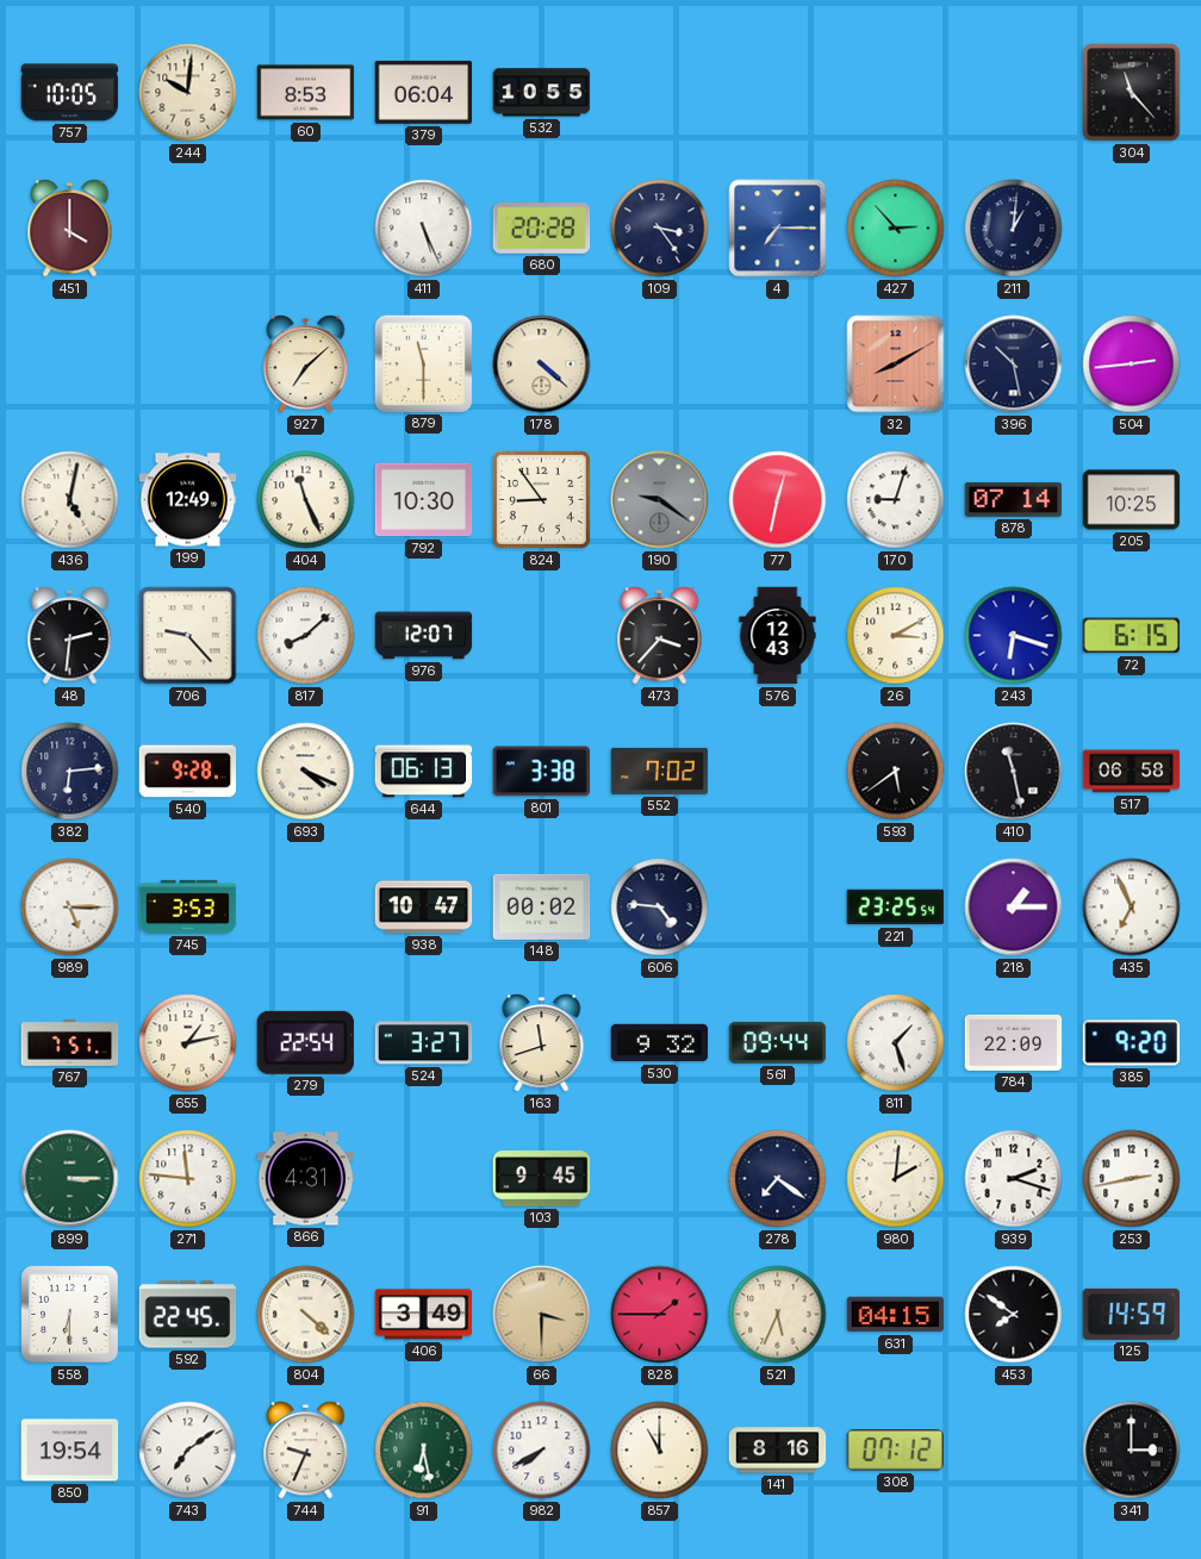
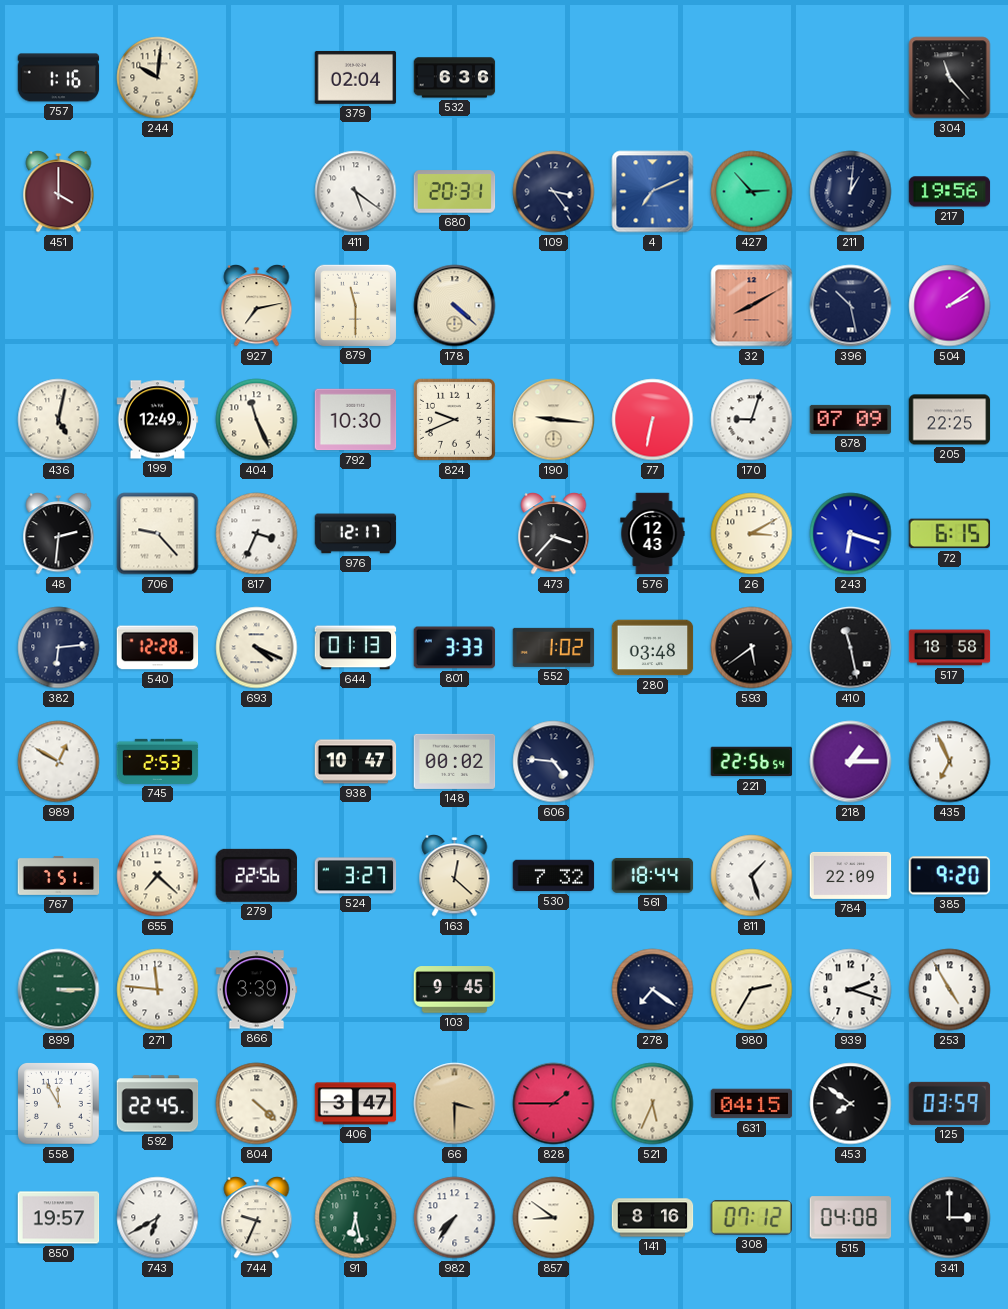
757: 10:05 -> 1:16 (59, 78)
60: 8:53 -> none (306, 93)
379: 06:04 -> 02:04 (356, 77)
532: 10:55 -> 6:36 (455, 78)
411: 5:26 -> 5:21 (356, 192)
680: 20:28 -> 20:31 (455, 192)
4: 7:15 -> 7:11 (653, 192)
217: none -> 19:56 (950, 192)
927: 7:08 -> 7:13 (257, 306)
504: 2:44 -> 2:09 (950, 306)
824: 8:54 -> 9:41 (454, 419)
190: 9:21 -> 9:16 (554, 420)
190 dial: grey -> cream (554, 420)
77: 12:32 -> 6:32 (653, 420)
878: 07:14 -> 07:09 (851, 419)
205: 10:25 -> 22:25 (950, 420)
817: 8:08 -> 3:34 (257, 534)
976: 12:07 -> 12:17 (356, 534)
540: 9:28 -> 12:28 (158, 648)
644: 06:13 -> 01:13 (356, 648)
801: 3:38 -> 3:33 (455, 648)
552: 7:02 -> 1:02 (554, 647)
280: none -> 03:48 (653, 648)
517: 06:58 -> 18:58 (950, 648)
989: 5:15 -> 12:50 (59, 762)
745: 3:53 -> 2:53 (158, 761)
221: 23:25 -> 22:56 (752, 762)
655: 1:13 -> 7:22 (158, 876)
279: 22:54 -> 22:56 (256, 875)
163: 11:42 -> 12:22 (455, 876)
530: 9:32 -> 7:32 (554, 876)
561: 09:44 -> 18:44 (653, 875)
866: 4:31 -> 3:39 (257, 990)
980: 2:01 -> 2:35 (752, 990)
253: 2:43 -> 4:55 (950, 990)
558: 6:30 -> 11:55 (59, 1104)
406: 3:49 -> 3:47 (356, 1104)
125: 14:59 -> 03:59 (950, 1103)
850: 19:54 -> 19:57 (59, 1218)
743: 7:09 -> 6:40 (158, 1218)
982: 7:40 -> 7:36 (455, 1218)
857: 11:00 -> 8:51 (554, 1218)
515: none -> 04:08 (851, 1218)
